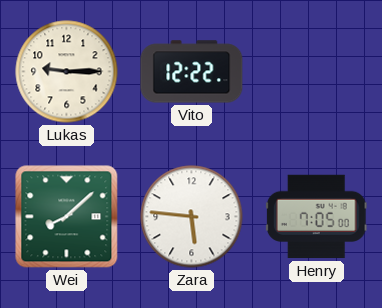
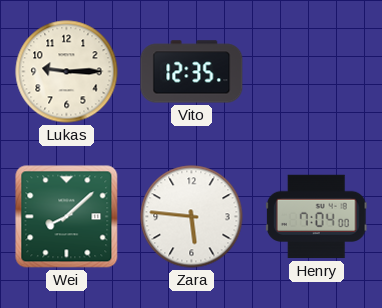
Vito: 12:22 -> 12:35 (192, 72)
Henry: 7:05 -> 7:04 (316, 217)
